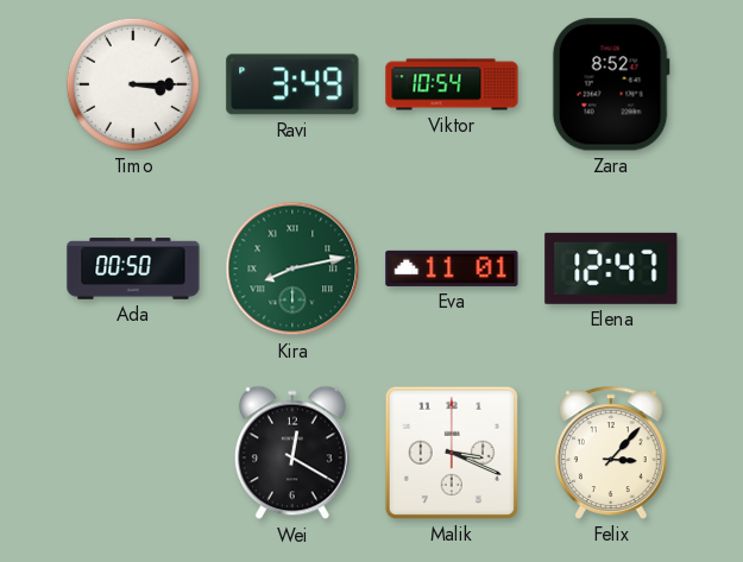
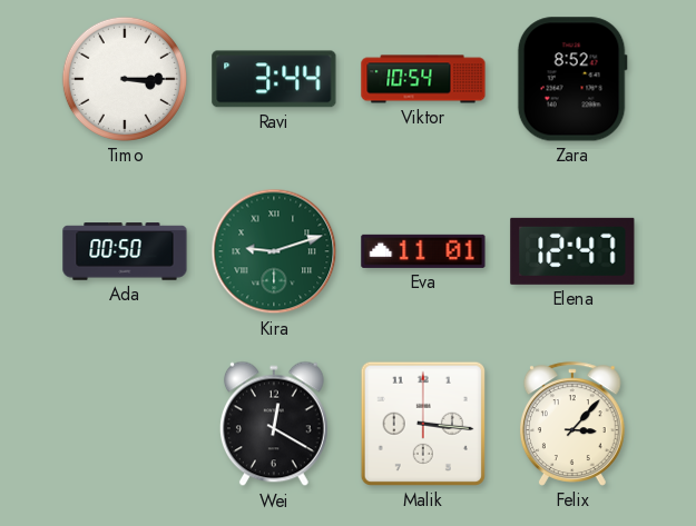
Ravi: 3:49 -> 3:44 (274, 79)
Kira: 8:13 -> 9:12 (274, 251)
Malik: 3:19 -> 3:16 (423, 424)
